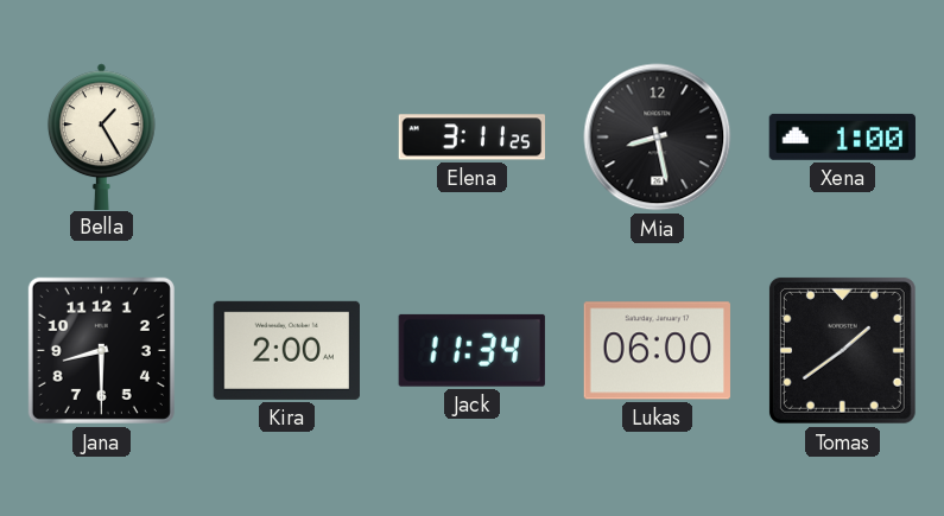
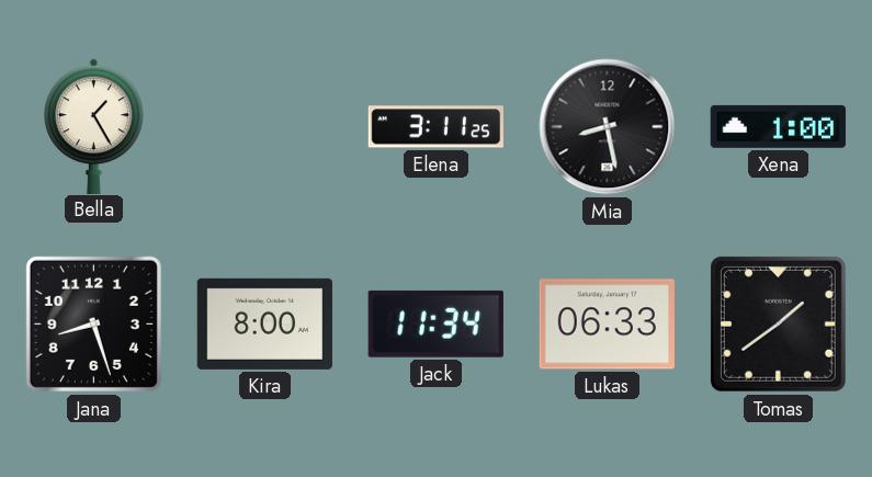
Jana: 8:30 -> 8:27 (93, 323)
Kira: 2:00 -> 8:00 (264, 323)
Lukas: 06:00 -> 06:33 (607, 325)
